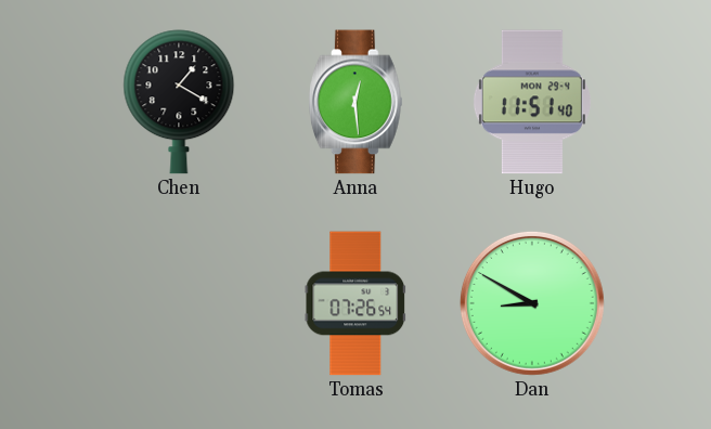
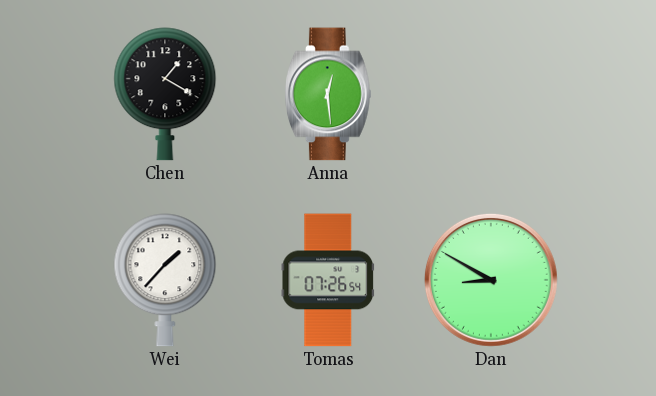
Hugo: 11:51 -> none (532, 102)
Wei: none -> 1:37 (165, 280)
